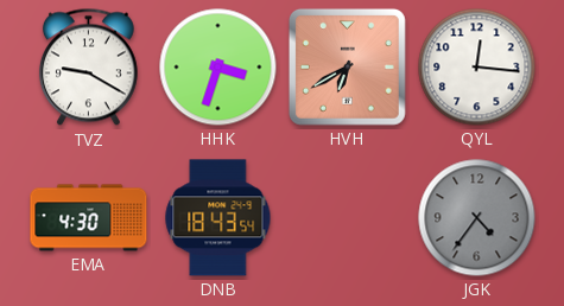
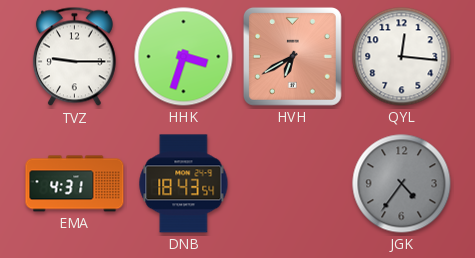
TVZ: 9:20 -> 9:15 (74, 57)
EMA: 4:30 -> 4:31 (75, 184)
